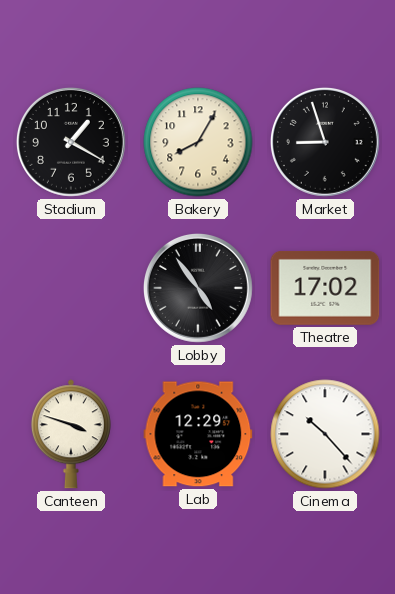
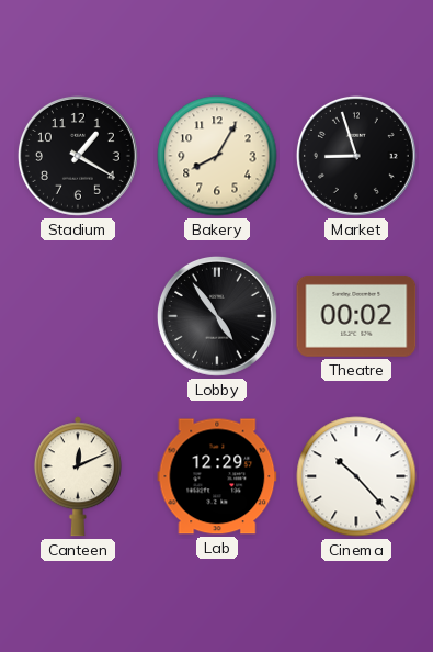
Theatre: 17:02 -> 00:02 (356, 316)
Canteen: 3:48 -> 12:11 (78, 476)
